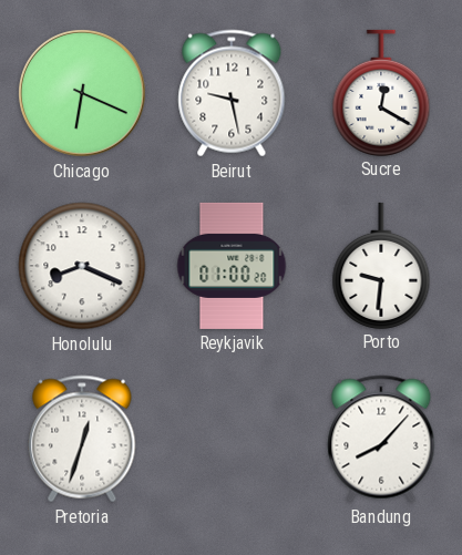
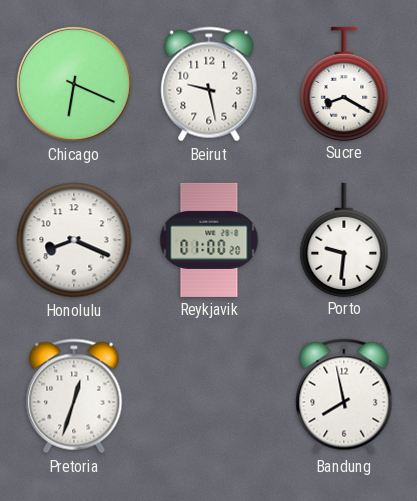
Sucre: 12:20 -> 8:20 (344, 83)
Bandung: 8:07 -> 7:58 (344, 396)
